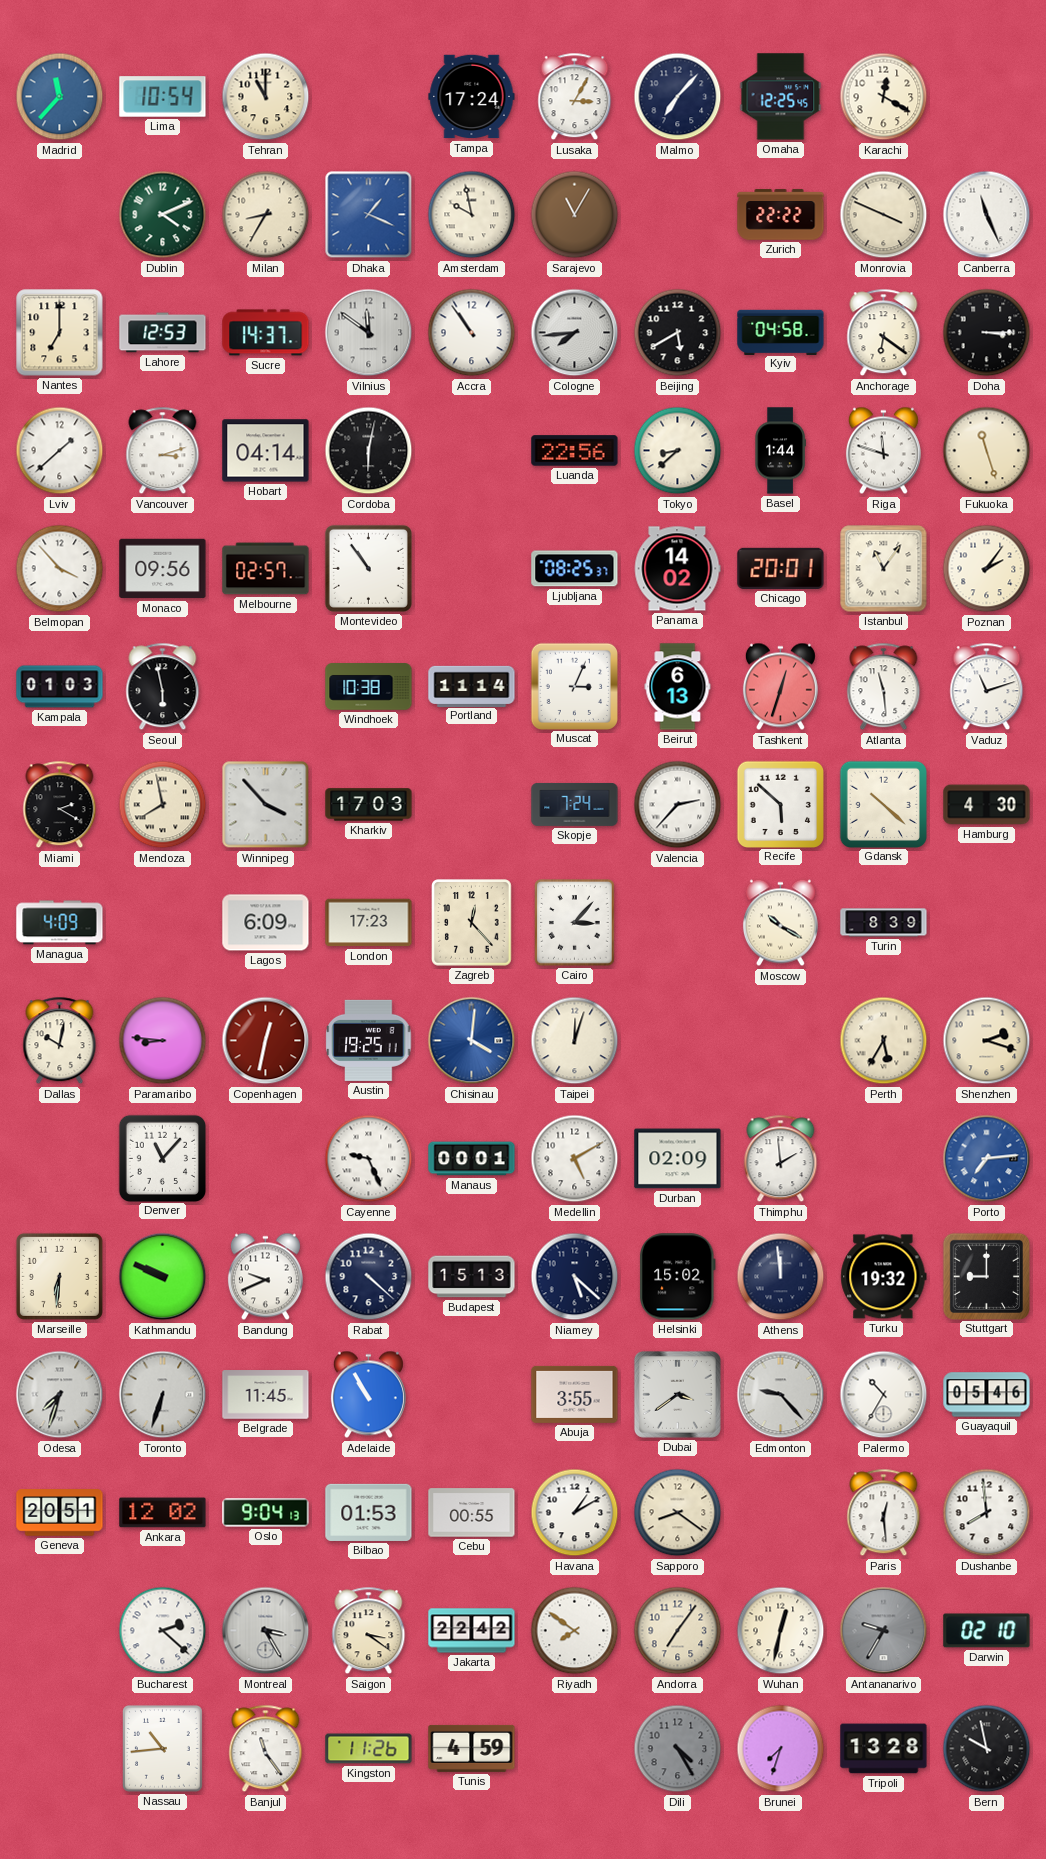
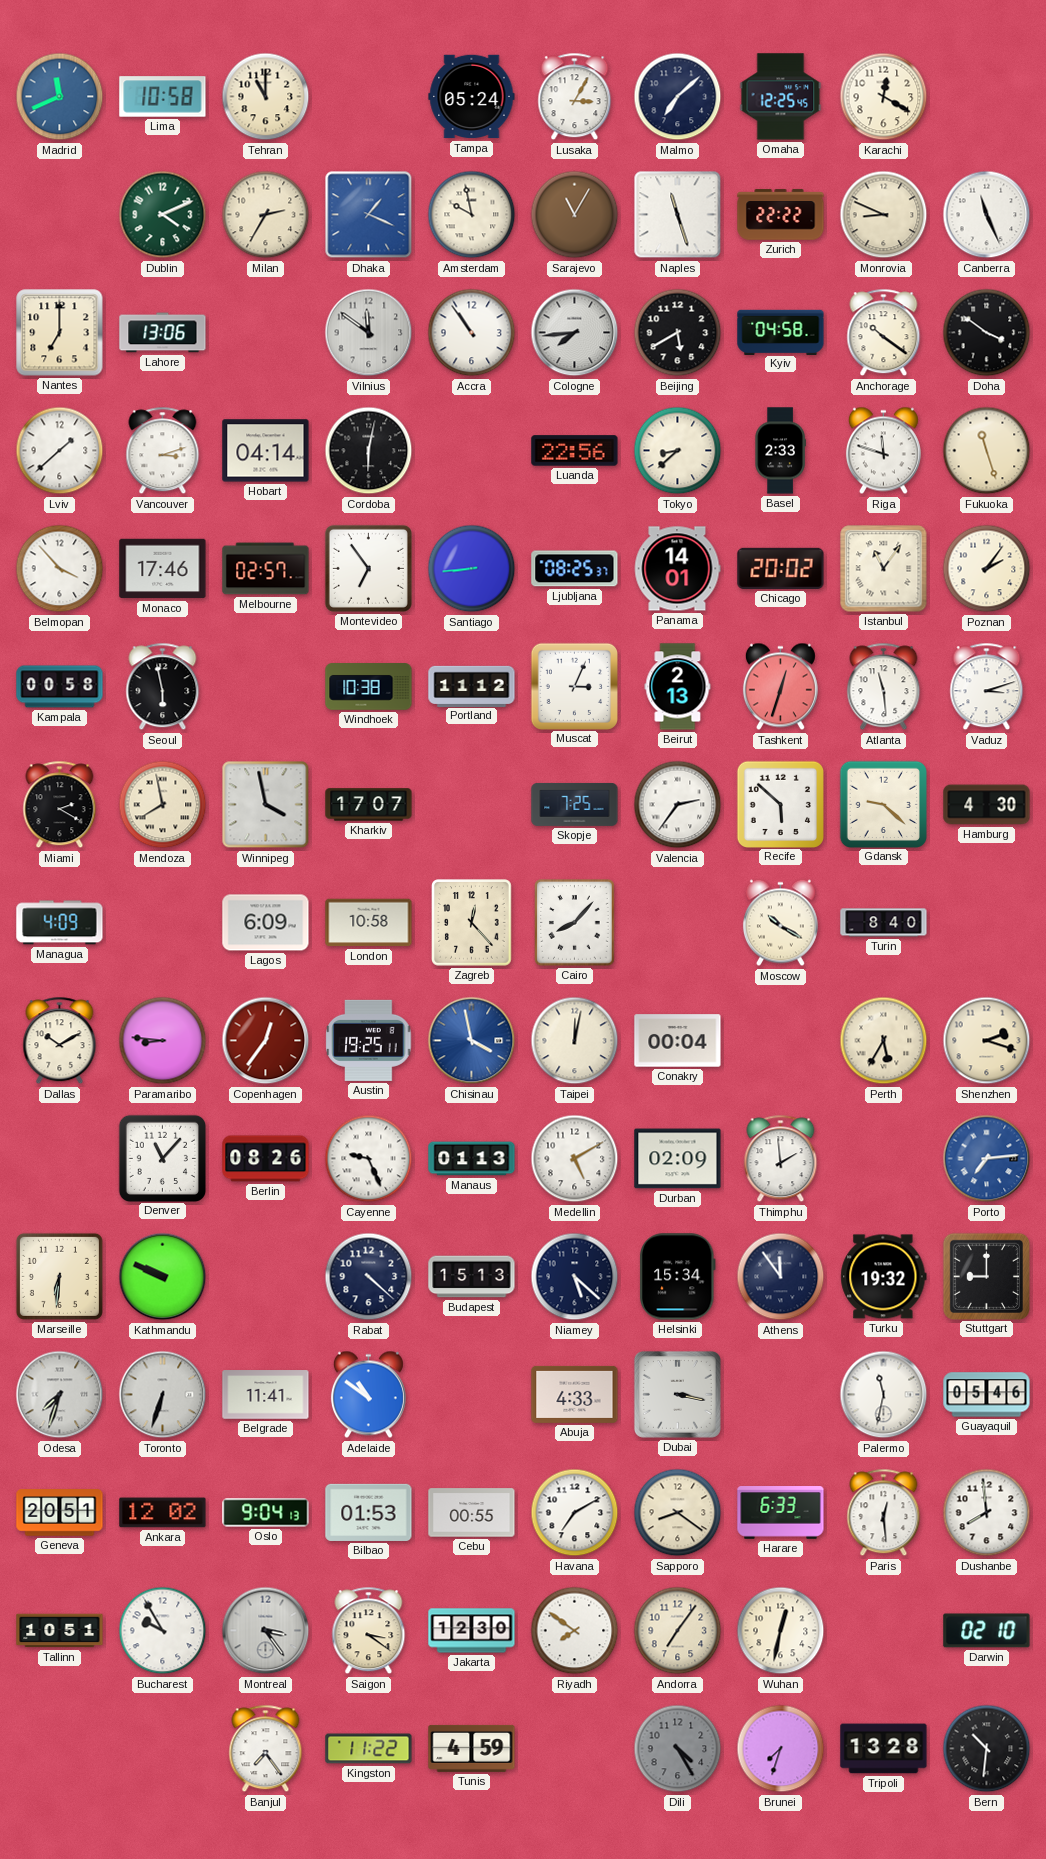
Madrid: 11:37 -> 11:41 (60, 97)
Lima: 10:54 -> 10:58 (163, 97)
Tampa: 17:24 -> 05:24 (472, 97)
Malmo: 7:07 -> 7:08 (678, 97)
Milan: 8:35 -> 2:35 (266, 215)
Naples: none -> 11:27 (678, 215)
Monrovia: 3:49 -> 8:49 (884, 215)
Lahore: 12:53 -> 13:06 (163, 333)
Sucre: 14:37 -> none (266, 333)
Anchorage: 6:21 -> 10:21 (884, 333)
Doha: 3:15 -> 3:51 (987, 333)
Basel: 1:44 -> 2:33 (780, 451)
Monaco: 09:56 -> 17:46 (163, 569)
Montevideo: 10:54 -> 6:54 (368, 568)
Santiago: none -> 8:44 (472, 569)
Panama: 14:02 -> 14:01 (677, 569)
Chicago: 20:01 -> 20:02 (781, 568)
Kampala: 01:03 -> 00:58 (60, 687)
Portland: 11:14 -> 11:12 (472, 686)
Beirut: 6:13 -> 2:13 (678, 687)
Vaduz: 11:12 -> 3:12 (987, 687)
Winnipeg: 3:53 -> 3:58 (266, 805)
Kharkiv: 17:03 -> 17:07 (369, 805)
Skopje: 7:24 -> 7:25 (575, 804)
Valencia: 2:37 -> 2:36 (678, 805)
Gdansk: 10:22 -> 9:22 (883, 804)
London: 17:23 -> 10:58 (369, 923)
Cairo: 3:07 -> 8:07 (575, 923)
Turin: 8:39 -> 8:40 (884, 923)
Dallas: 10:02 -> 10:10 (60, 1041)
Copenhagen: 12:32 -> 12:36 (266, 1041)
Chisinau: 4:01 -> 3:58 (472, 1041)
Taipei: 12:03 -> 12:02 (575, 1041)
Conakry: none -> 00:04 (678, 1041)
Berlin: none -> 08:26 (266, 1159)
Manaus: 00:01 -> 01:13 (472, 1159)
Bandung: 9:41 -> none (265, 1277)
Helsinki: 15:02 -> 15:34 (677, 1277)
Athens: 11:59 -> 11:54 (781, 1277)
Belgrade: 11:45 -> 11:41 (266, 1395)
Adelaide: 10:55 -> 10:51 (368, 1395)
Abuja: 3:55 -> 4:33 (575, 1394)
Dubai: 3:39 -> 3:17 (677, 1394)
Edmonton: 9:23 -> none (781, 1395)
Palermo: 10:35 -> 11:32 (884, 1395)
Havana: 1:10 -> 7:10 (575, 1513)
Harare: none -> 6:33 (781, 1513)
Tallinn: none -> 10:51 (60, 1631)
Bucharest: 2:22 -> 9:55 (163, 1631)
Montreal: 3:25 -> 3:24 (266, 1631)
Jakarta: 22:42 -> 12:30 (472, 1631)
Antananarivo: 9:35 -> none (884, 1631)
Nassau: 10:44 -> none (163, 1749)
Banjul: 11:24 -> 7:24 (266, 1749)
Kingston: 11:26 -> 11:22 (369, 1749)
Bern: 9:58 -> 10:31 (987, 1749)
